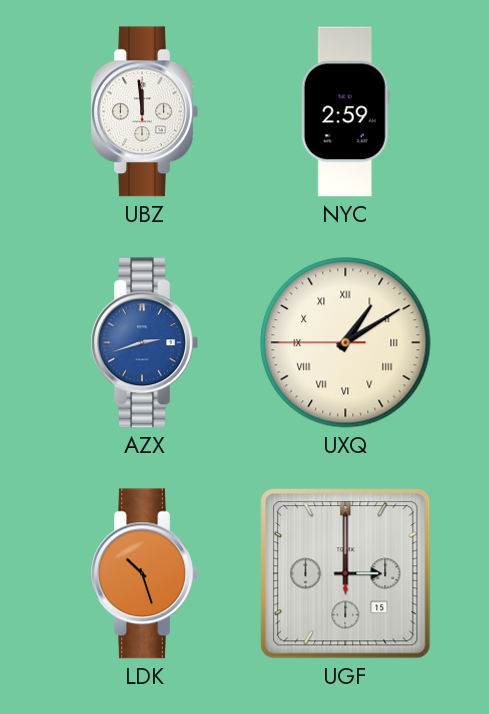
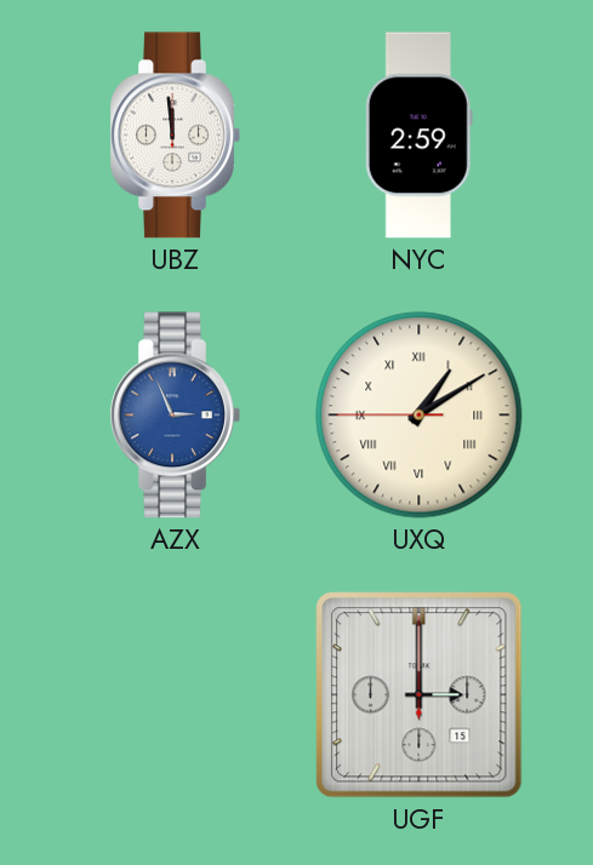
AZX: 2:42 -> 2:56 (175, 416)
LDK: 10:27 -> none (144, 574)
